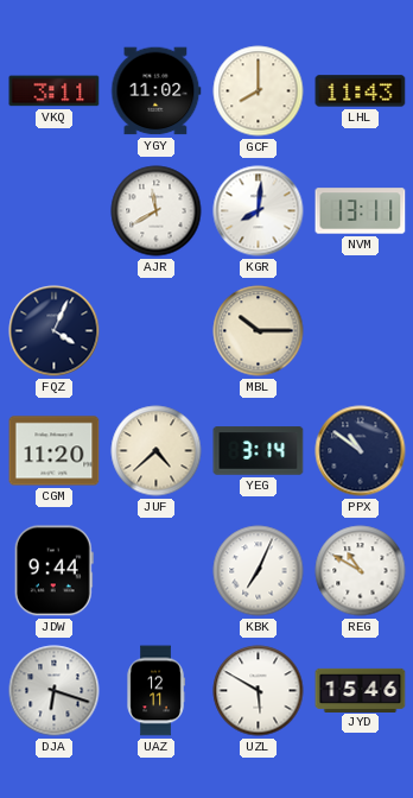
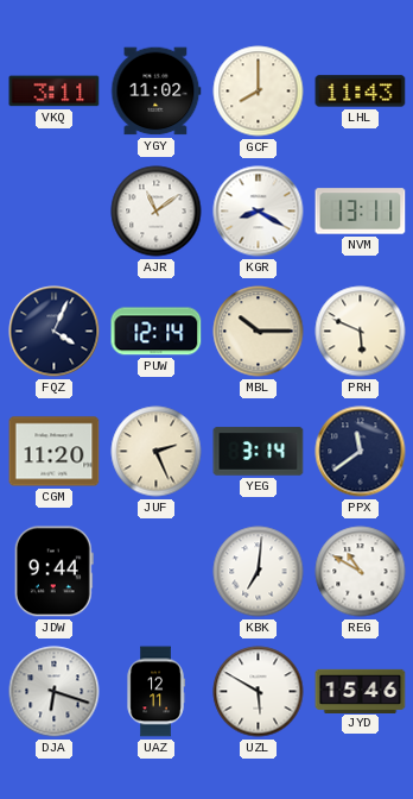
AJR: 11:40 -> 11:09 (157, 212)
KGR: 8:01 -> 8:20 (259, 212)
PUW: none -> 12:14 (157, 332)
PRH: none -> 5:49 (361, 332)
JUF: 4:38 -> 2:26 (157, 452)
PPX: 10:51 -> 11:39 (361, 452)
KBK: 7:04 -> 7:01 (259, 572)
